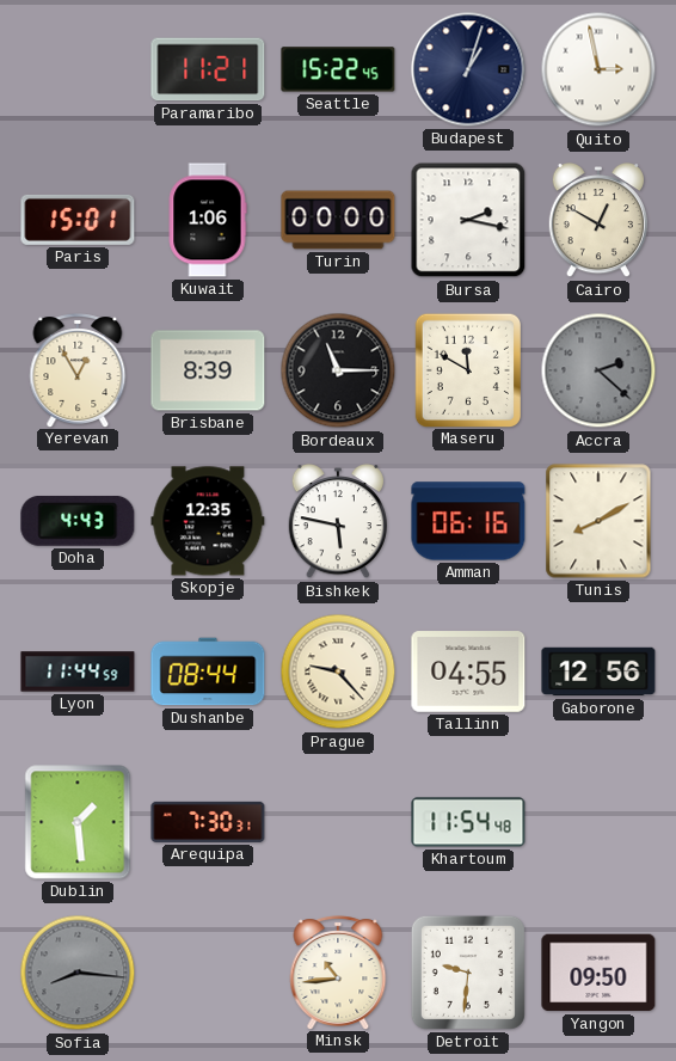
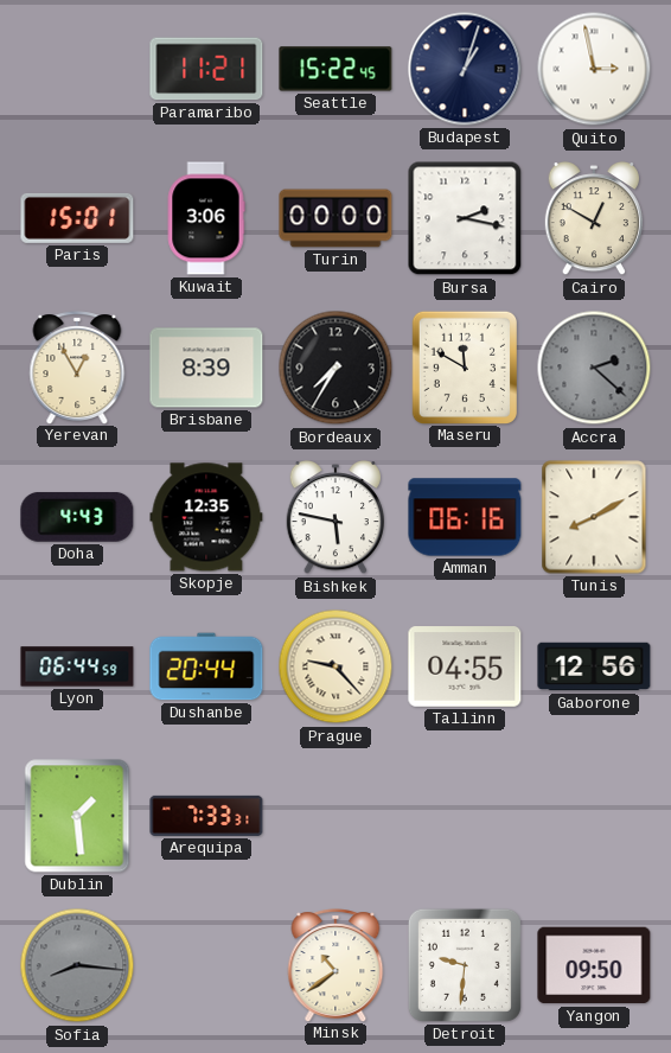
Kuwait: 1:06 -> 3:06 (206, 218)
Bordeaux: 11:15 -> 7:35 (335, 368)
Lyon: 11:44 -> 06:44 (77, 666)
Dushanbe: 08:44 -> 20:44 (206, 666)
Arequipa: 7:30 -> 7:33 (206, 816)
Khartoum: 11:54 -> none (468, 822)
Minsk: 10:44 -> 10:39 (335, 965)
